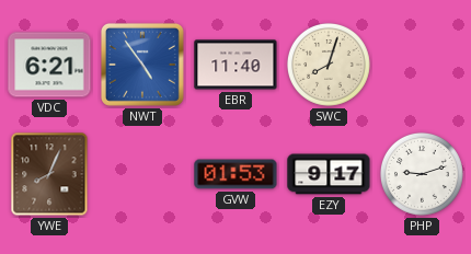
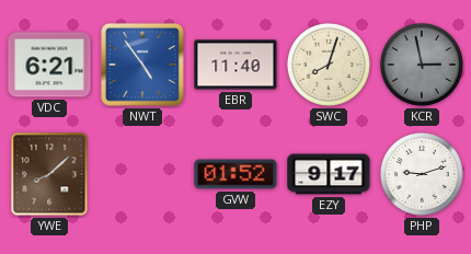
KCR: none -> 2:58 (422, 65)
YWE: 8:04 -> 8:08 (49, 174)
GVW: 01:53 -> 01:52 (235, 174)
